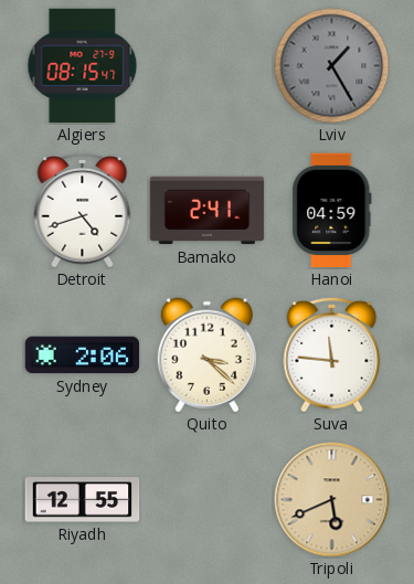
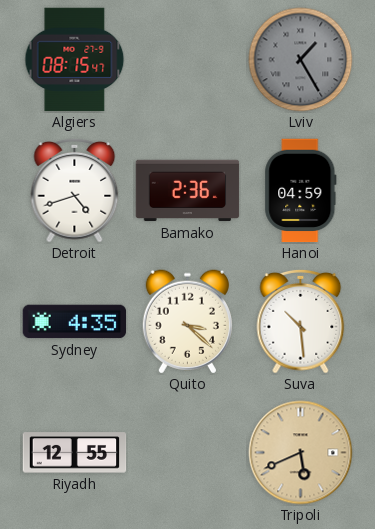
Bamako: 2:41 -> 2:36 (188, 191)
Sydney: 2:06 -> 4:35 (75, 322)
Suva: 11:46 -> 10:29 (301, 321)
